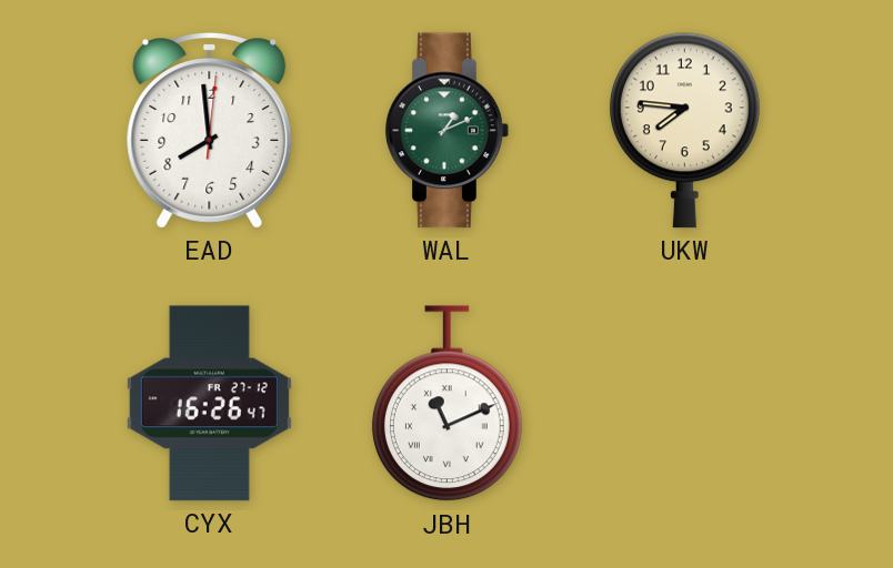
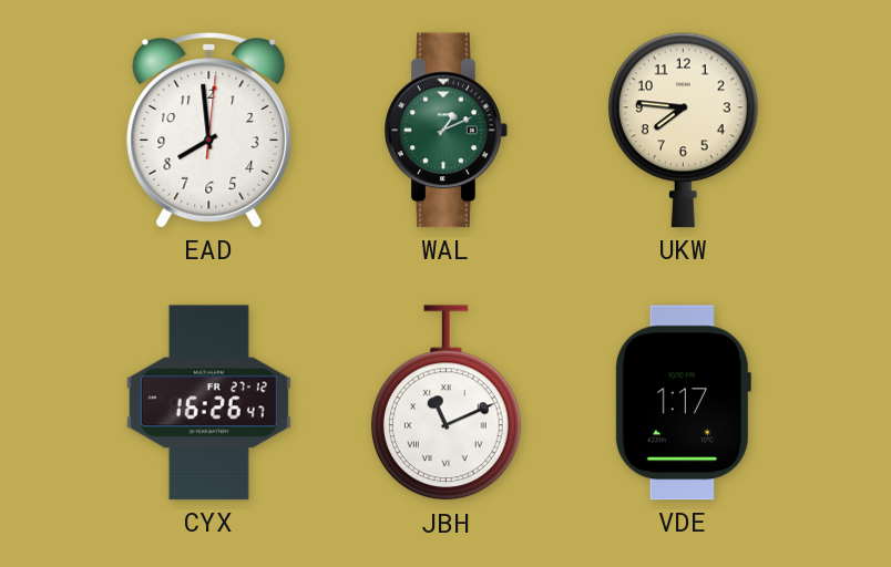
VDE: none -> 1:17 (683, 403)
